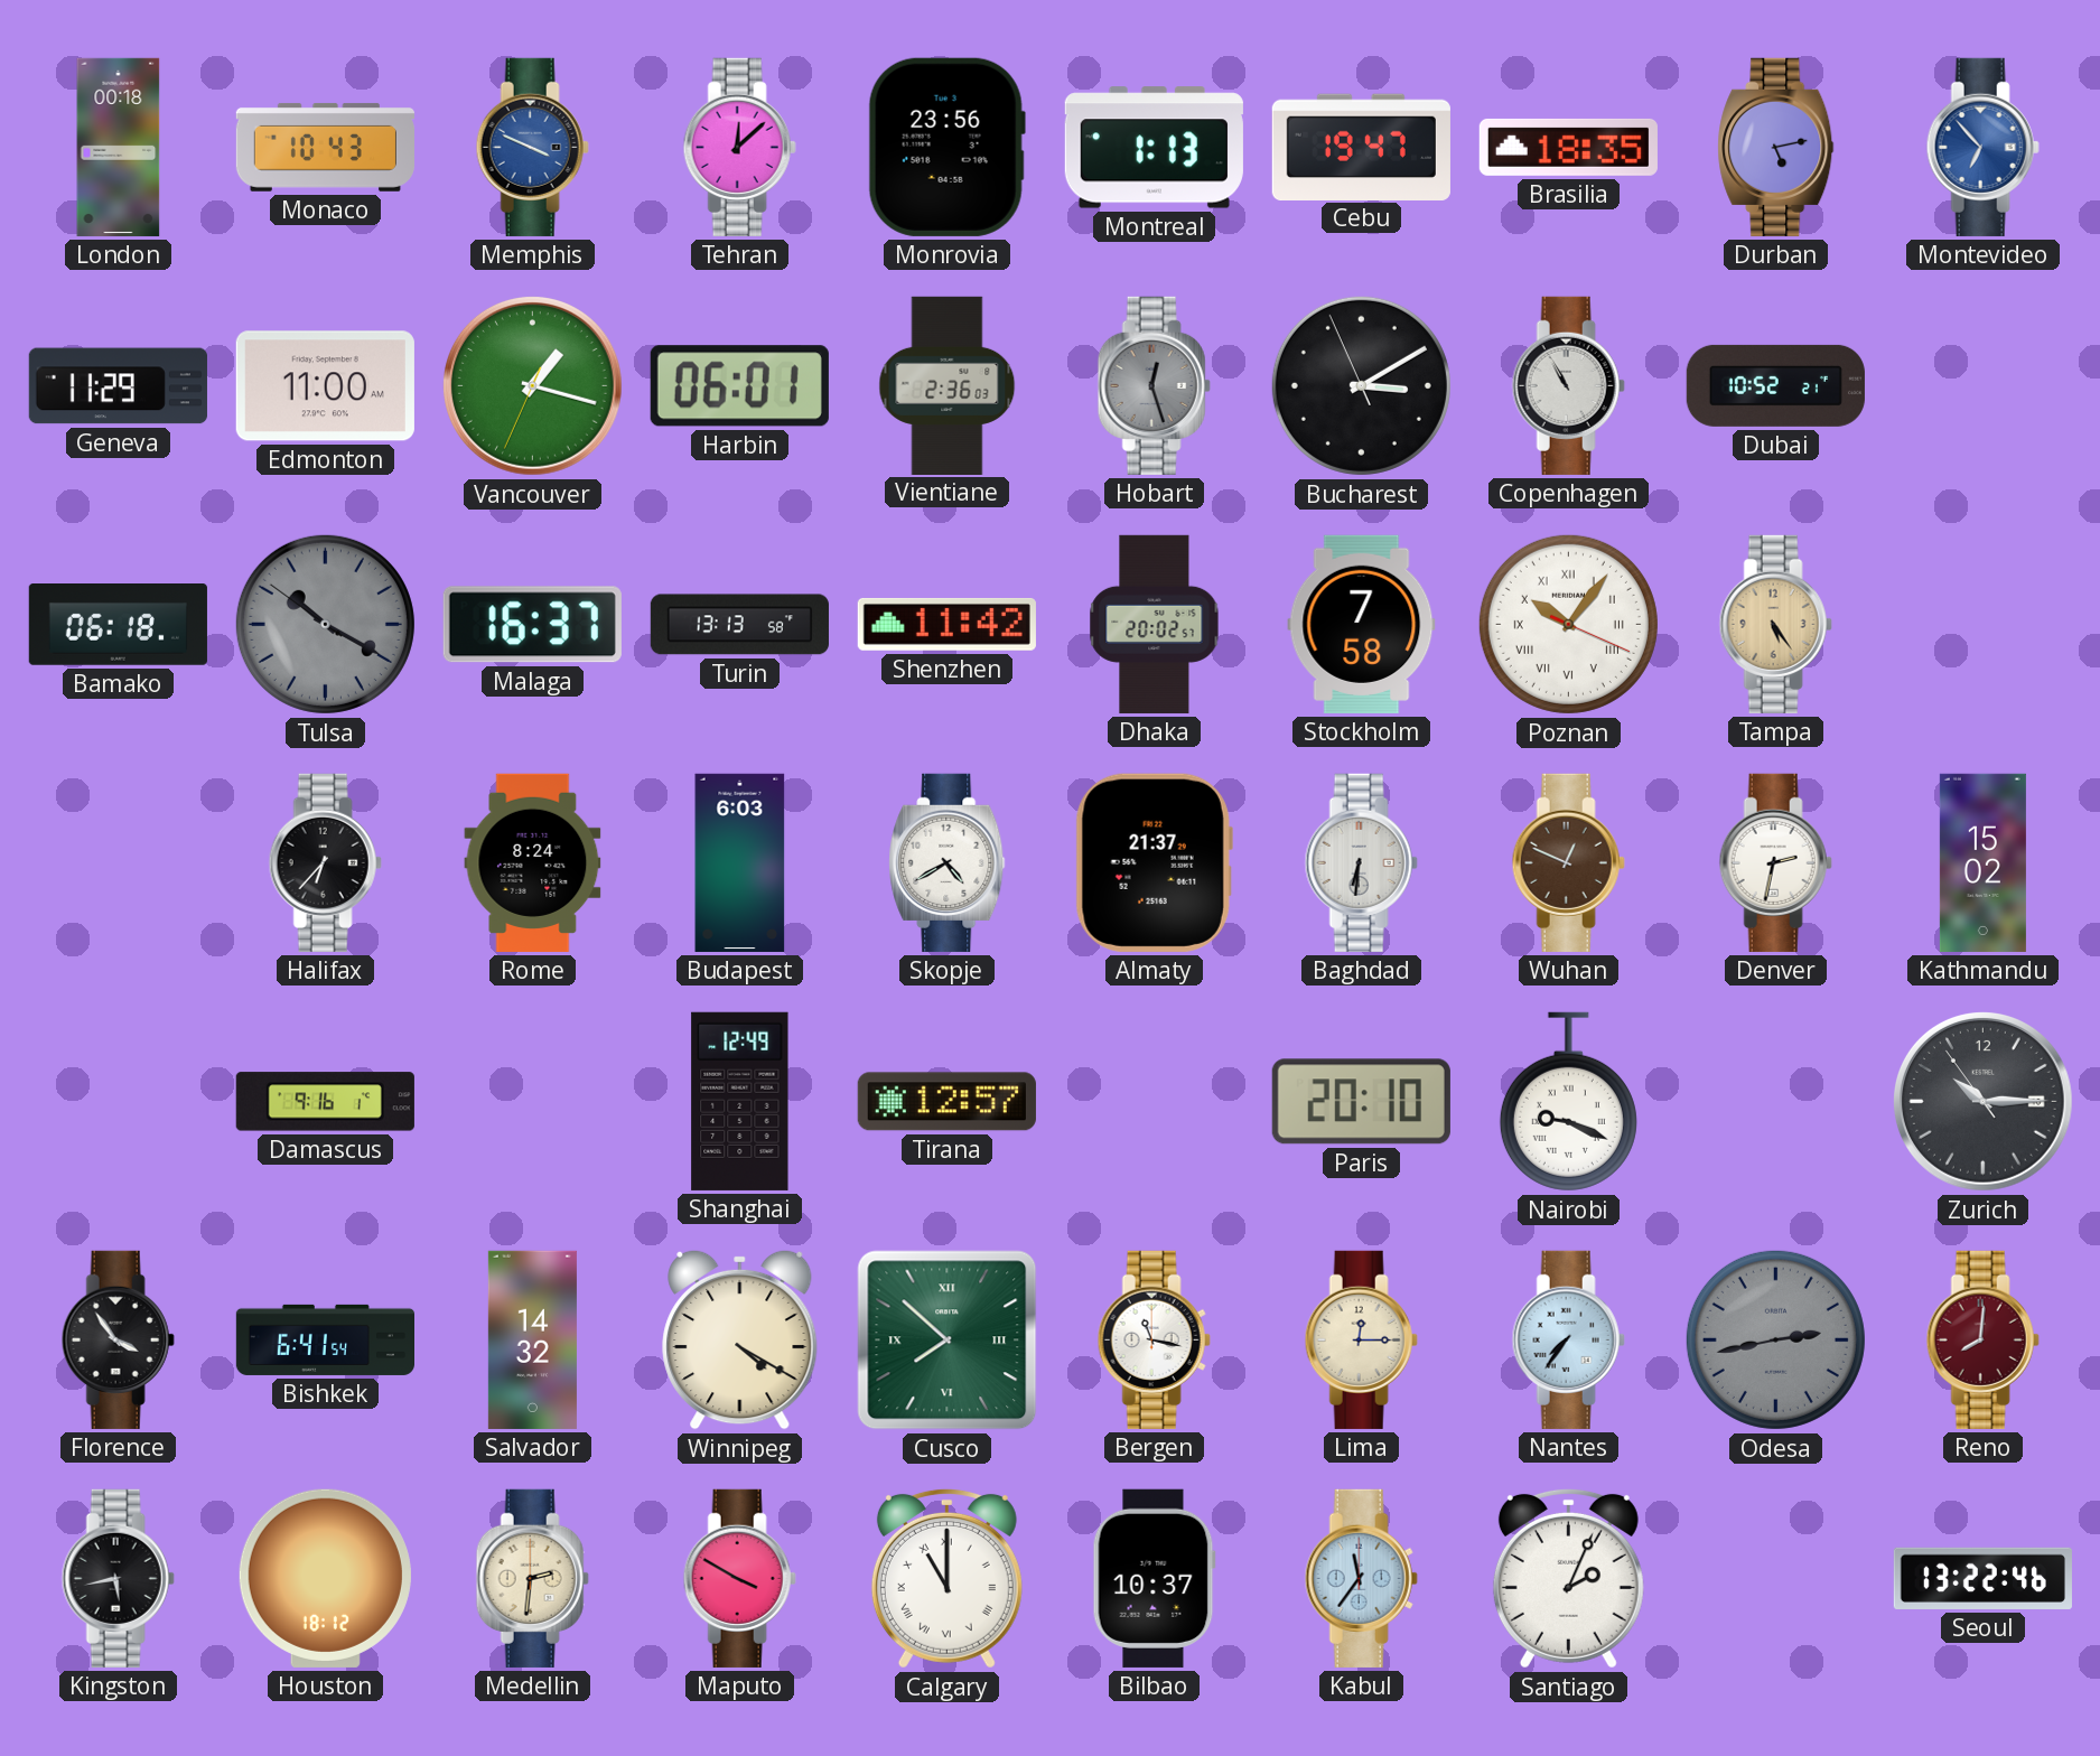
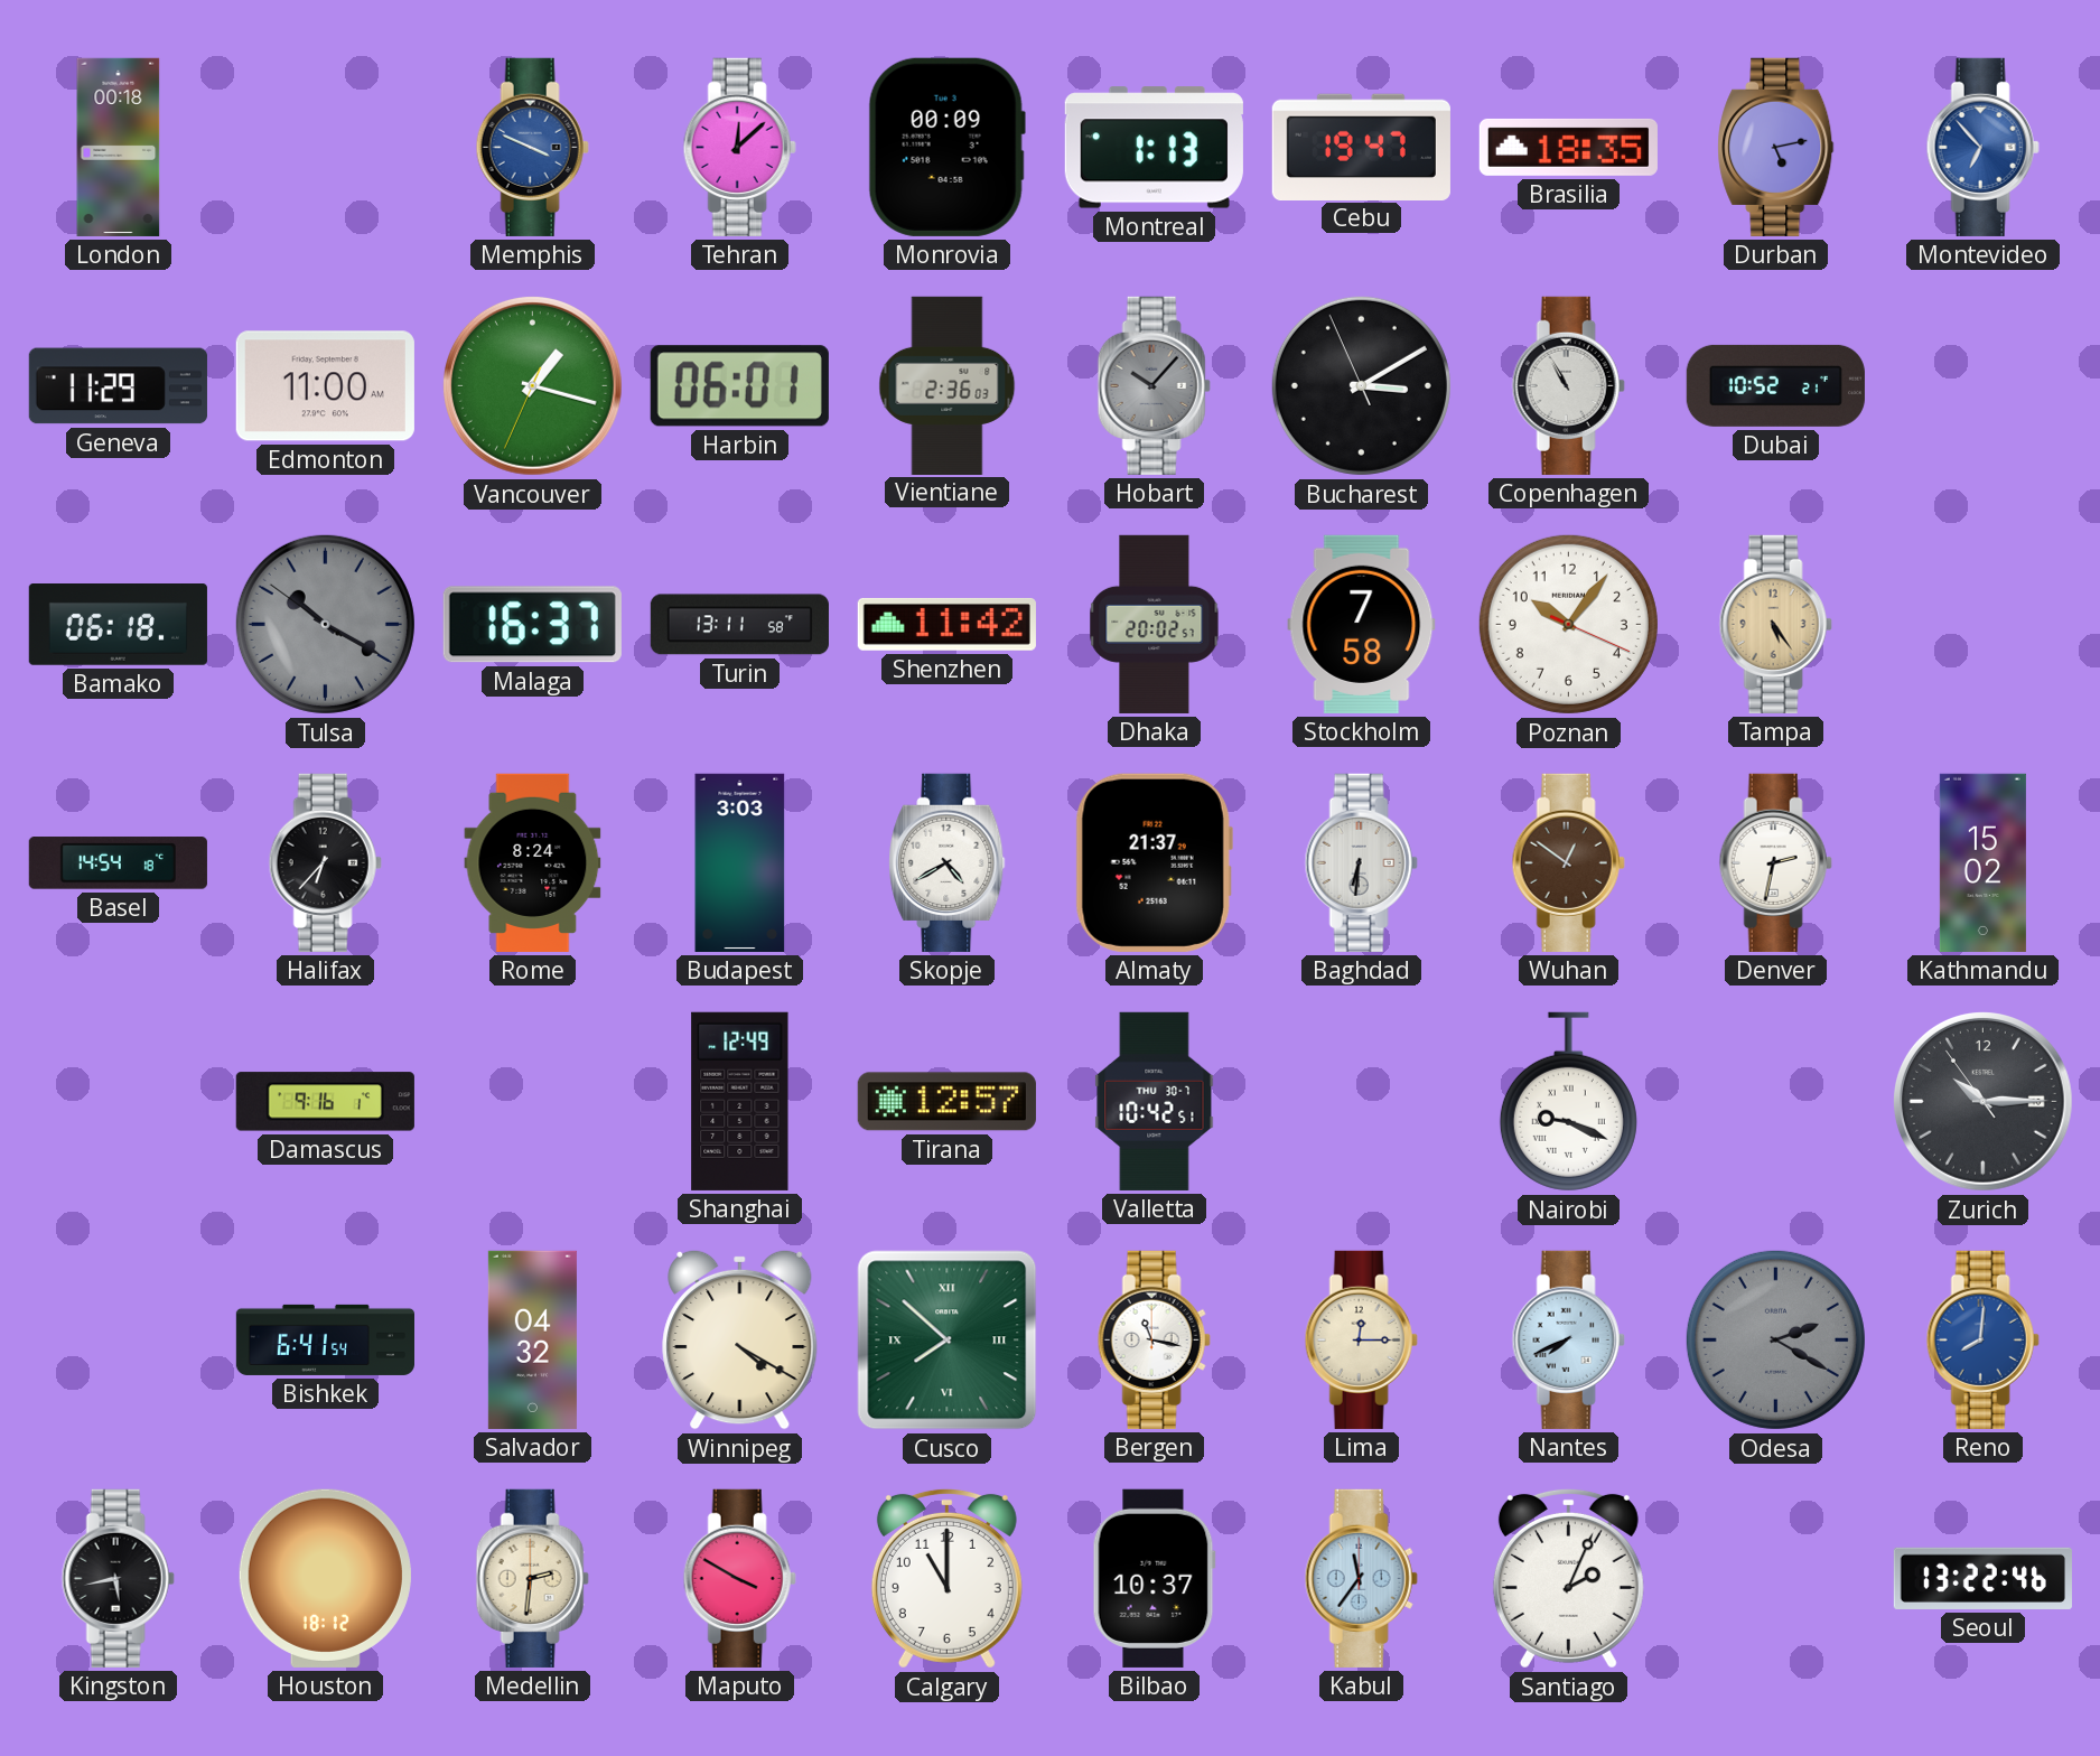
Monaco: 10:43 -> none (325, 147)
Monrovia: 23:56 -> 00:09 (946, 147)
Hobart: 12:27 -> 10:07 (1154, 385)
Turin: 13:13 -> 13:11 (739, 625)
Poznan numerals: Roman -> Arabic (1568, 624)
Basel: none -> 14:54 (118, 863)
Budapest: 6:03 -> 3:03 (740, 862)
Wuhan: 12:49 -> 12:51 (1568, 862)
Valletta: none -> 10:42 (1155, 1101)
Paris: 20:10 -> none (1361, 1102)
Florence: 3:54 -> none (118, 1339)
Salvador: 14:32 -> 04:32 (532, 1339)
Nantes: 7:36 -> 7:41 (1568, 1339)
Odesa: 2:43 -> 2:20 (1775, 1339)
Reno dial: burgundy -> blue (1982, 1339)
Calgary numerals: Roman -> Arabic (946, 1578)
